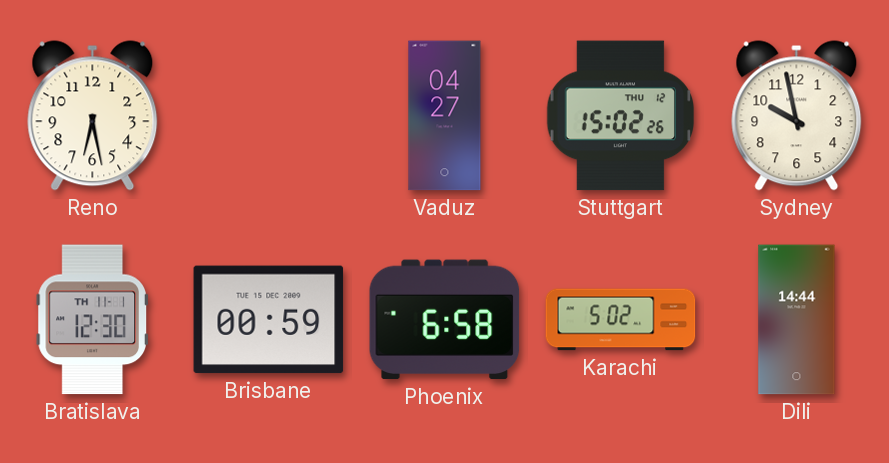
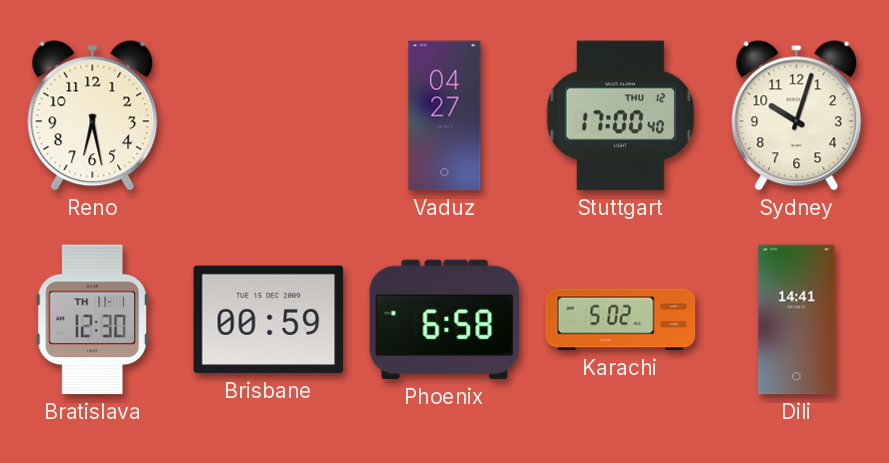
Stuttgart: 15:02 -> 17:00 (621, 116)
Sydney: 9:58 -> 10:03 (797, 116)
Dili: 14:44 -> 14:41 (797, 320)
